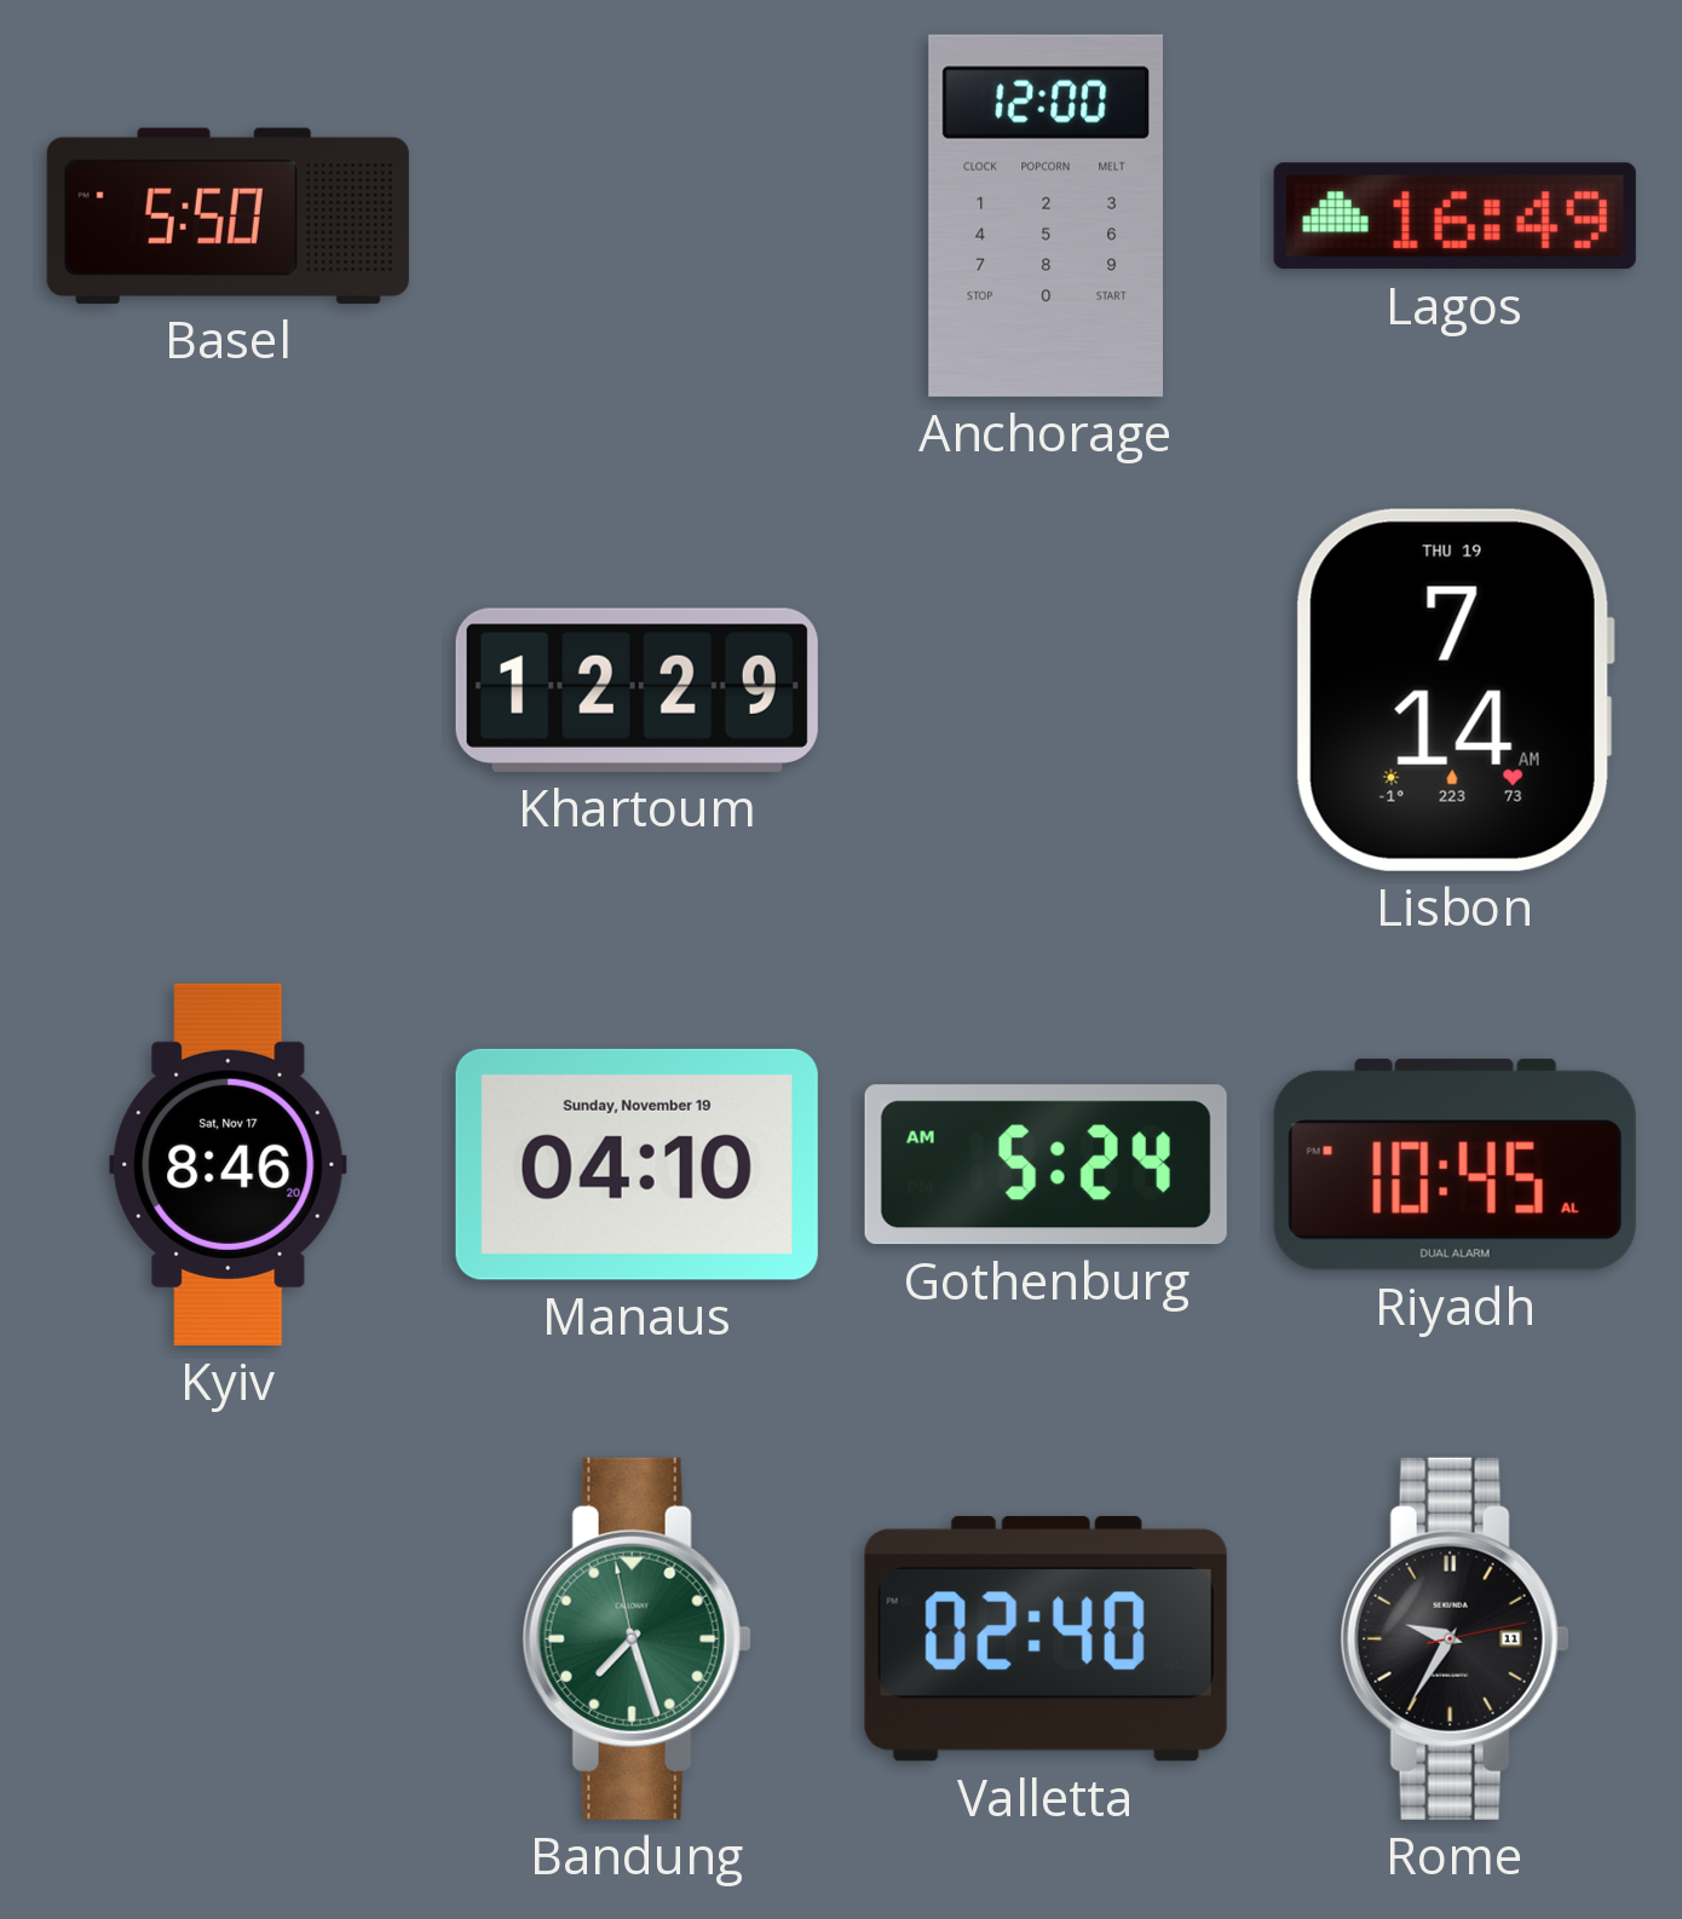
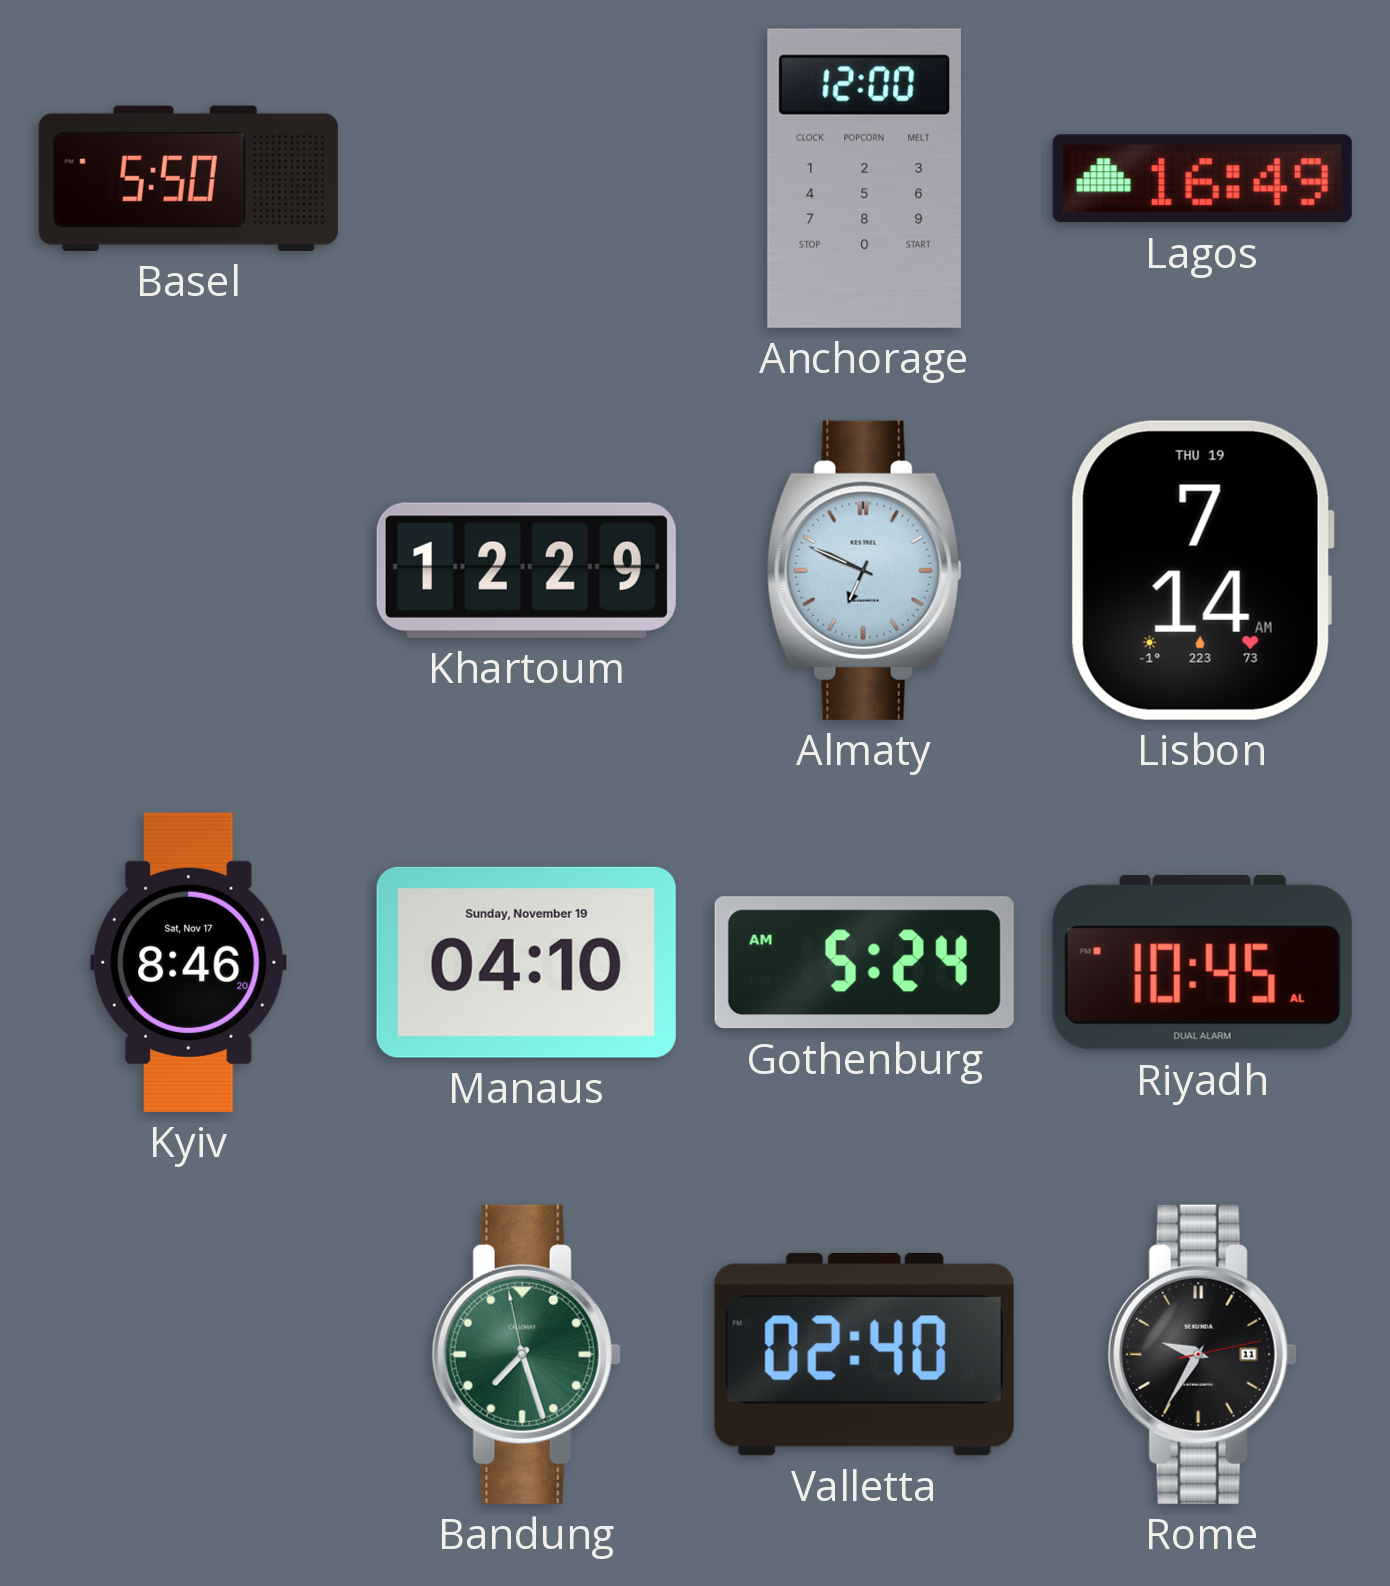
Almaty: none -> 6:49 (864, 570)
